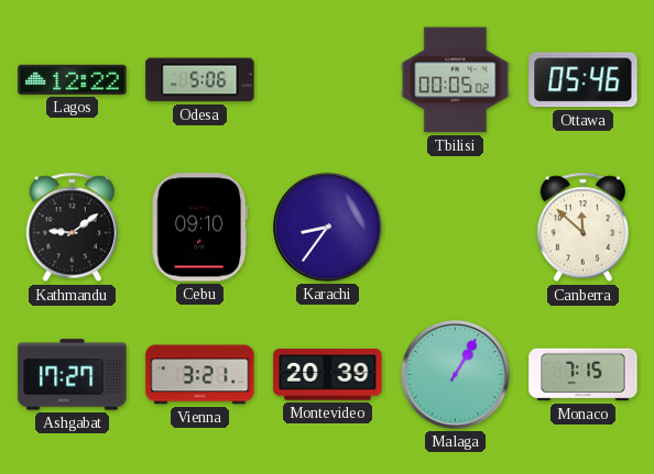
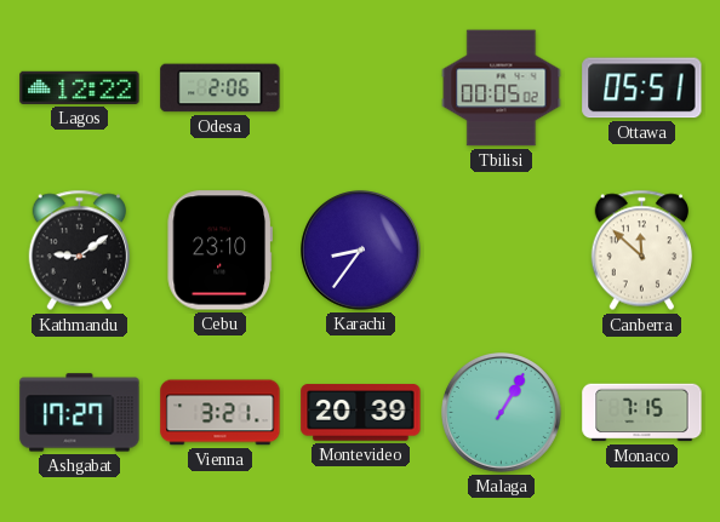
Odesa: 5:06 -> 2:06 (221, 88)
Ottawa: 05:46 -> 05:51 (642, 88)
Cebu: 09:10 -> 23:10 (219, 251)
